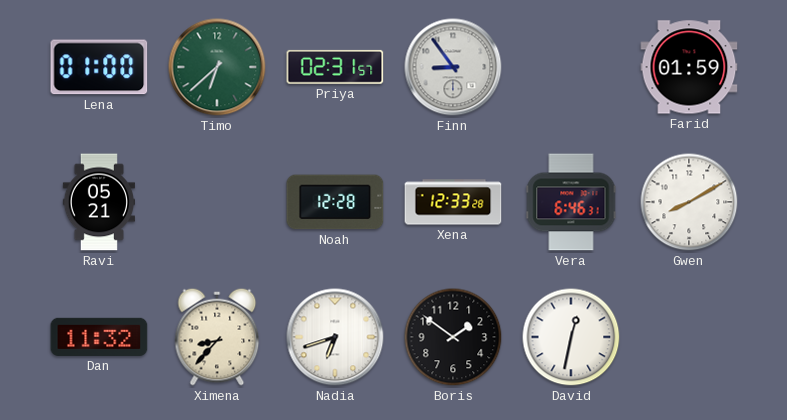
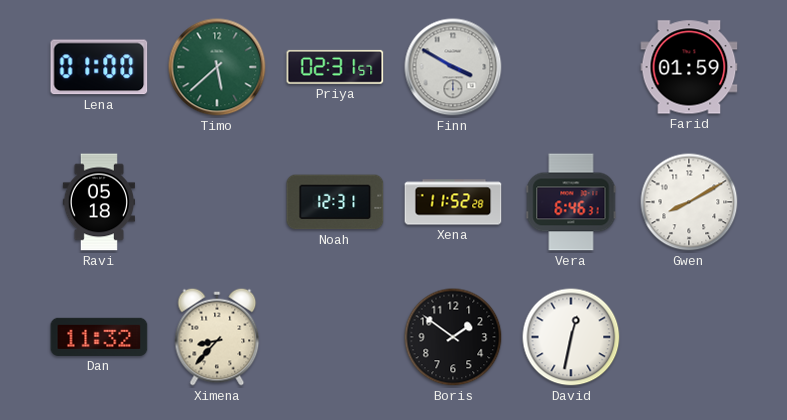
Timo: 6:38 -> 5:38 (217, 67)
Finn: 8:54 -> 3:50 (453, 67)
Ravi: 05:21 -> 05:18 (98, 202)
Noah: 12:28 -> 12:31 (335, 202)
Xena: 12:33 -> 11:52 (453, 202)
Nadia: 6:42 -> none (335, 337)
